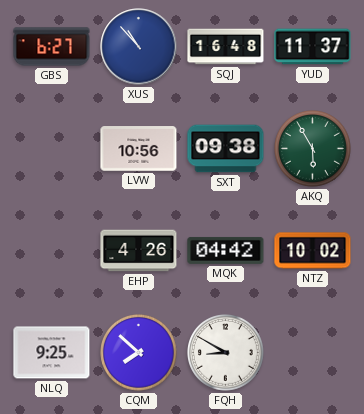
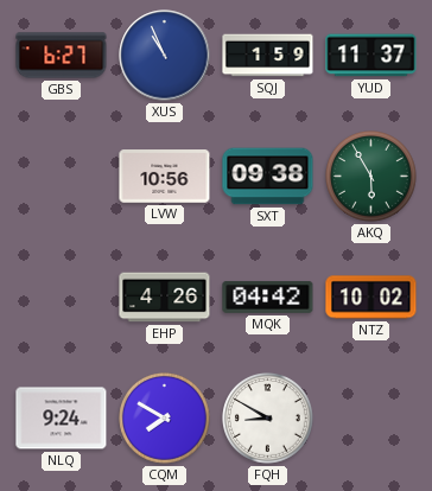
XUS: 10:53 -> 10:56 (165, 56)
SQJ: 16:48 -> 1:59 (268, 56)
NLQ: 9:25 -> 9:24 (62, 419)
CQM: 7:52 -> 7:50 (165, 419)
